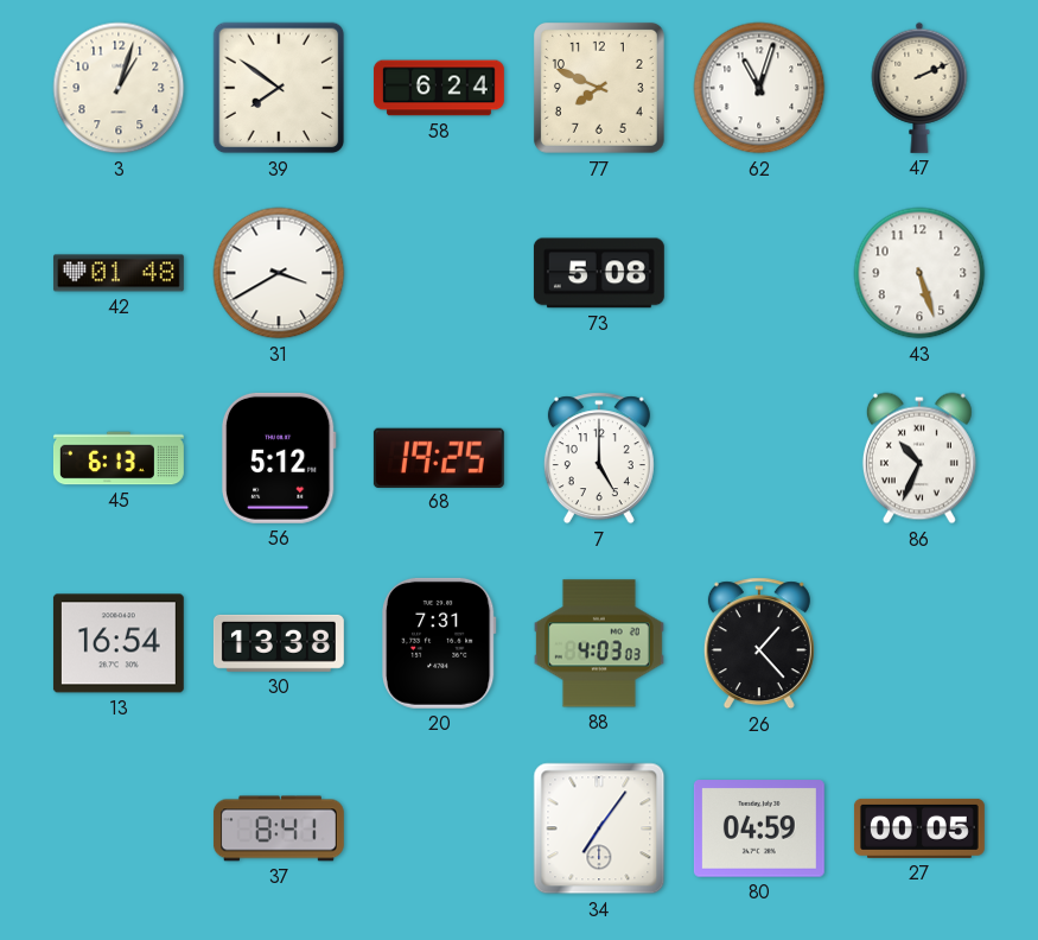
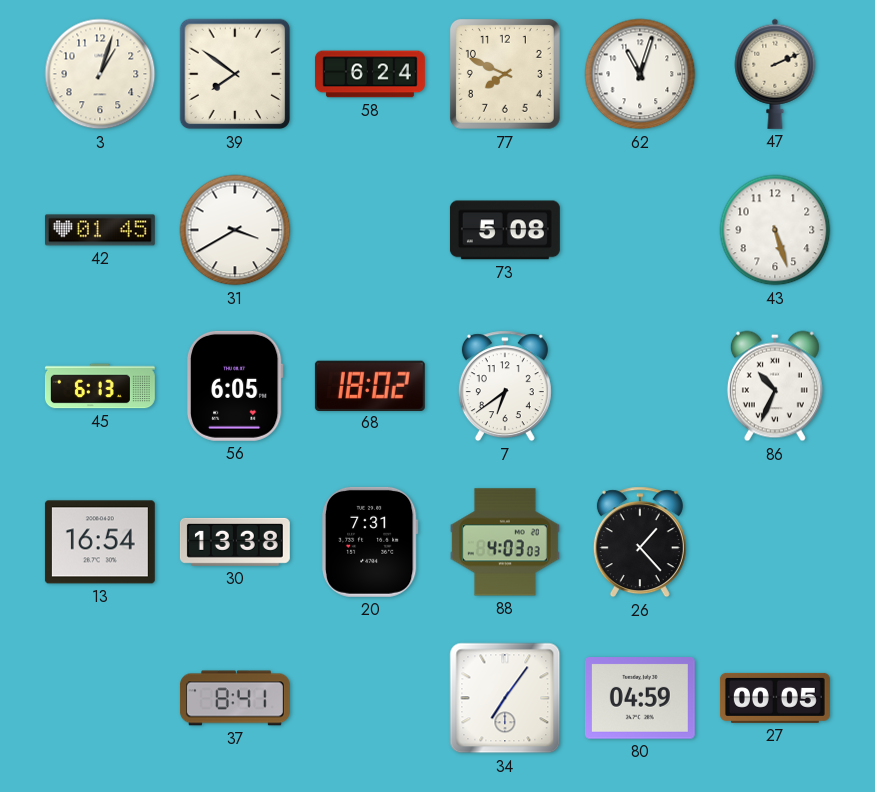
42: 01:48 -> 01:45 (100, 230)
56: 5:12 -> 6:05 (235, 386)
68: 19:25 -> 18:02 (370, 385)
7: 5:00 -> 6:39 (505, 386)
